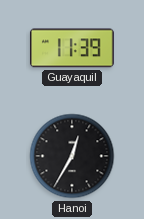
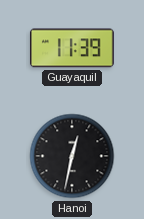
Hanoi: 12:35 -> 12:32 (72, 156)
